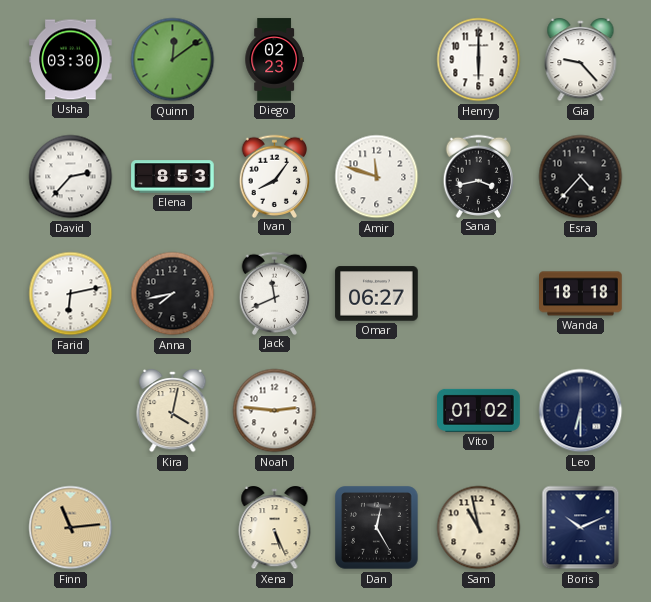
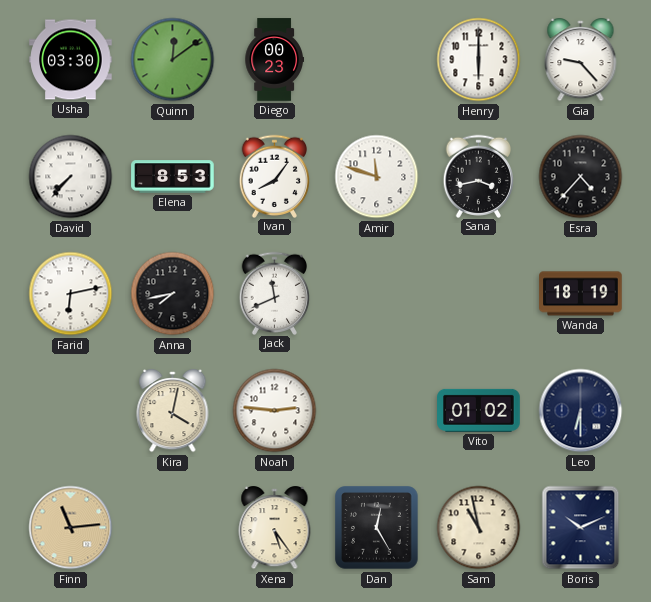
Diego: 02:23 -> 00:23 (274, 60)
David: 2:37 -> 7:37 (71, 177)
Omar: 06:27 -> none (377, 294)
Wanda: 18:18 -> 18:19 (581, 294)
Xena: 5:26 -> 5:24 (275, 529)
